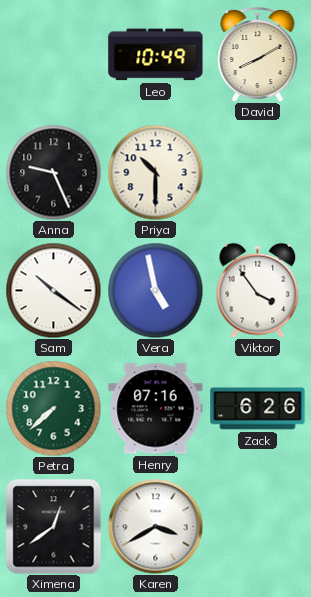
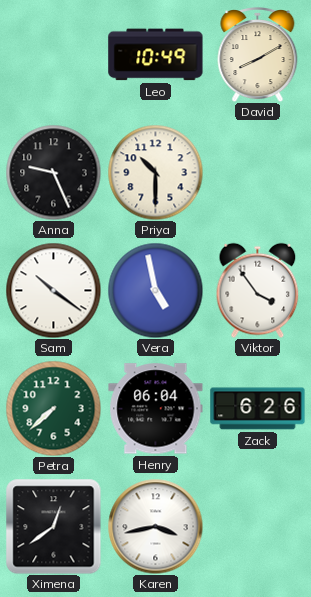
Henry: 07:16 -> 06:04 (156, 409)
Karen: 3:40 -> 3:43 (155, 526)
